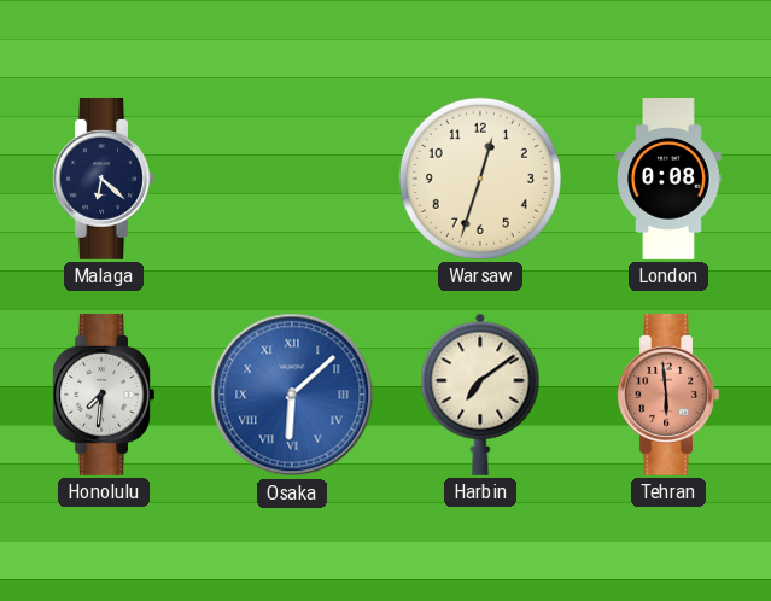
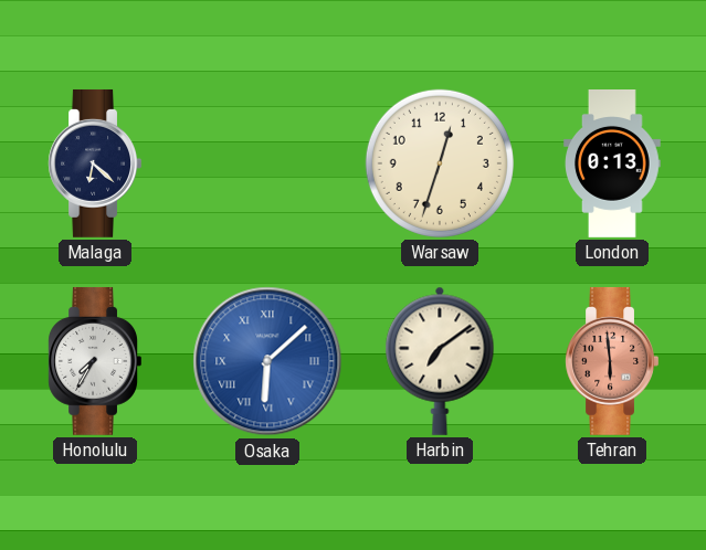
London: 0:08 -> 0:13 (612, 165)
Honolulu: 7:31 -> 7:35 (95, 361)
